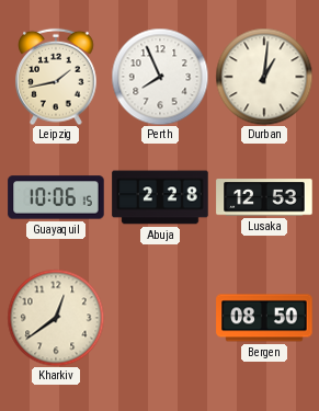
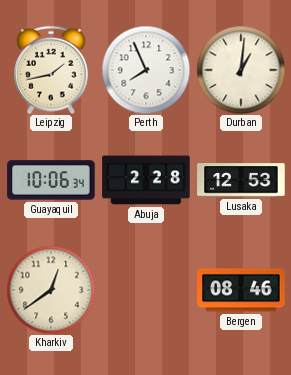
Guayaquil: 10:06:15 -> 10:06:34 (51, 180)
Bergen: 08:50 -> 08:46 (241, 290)
